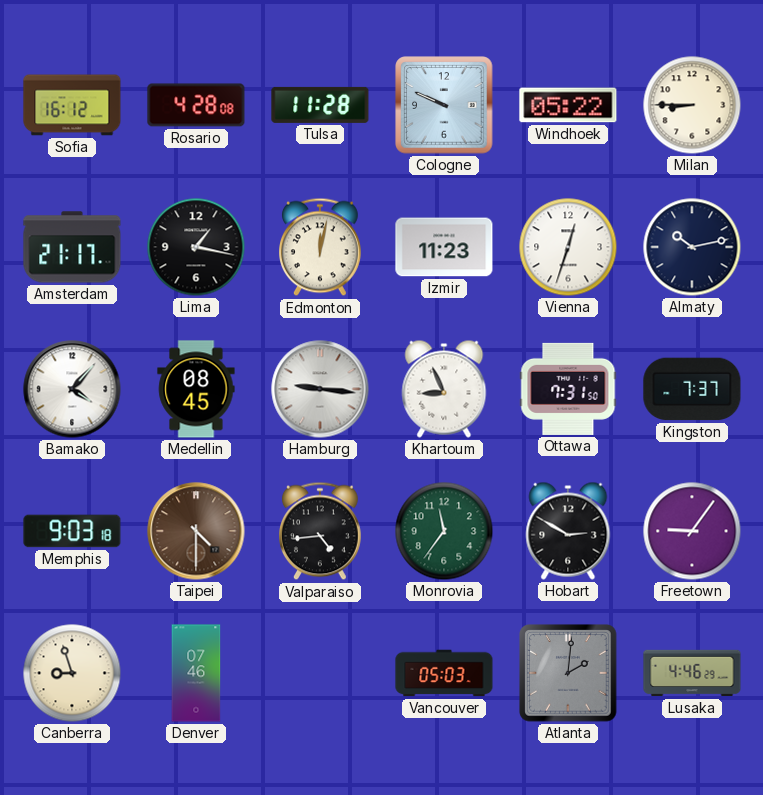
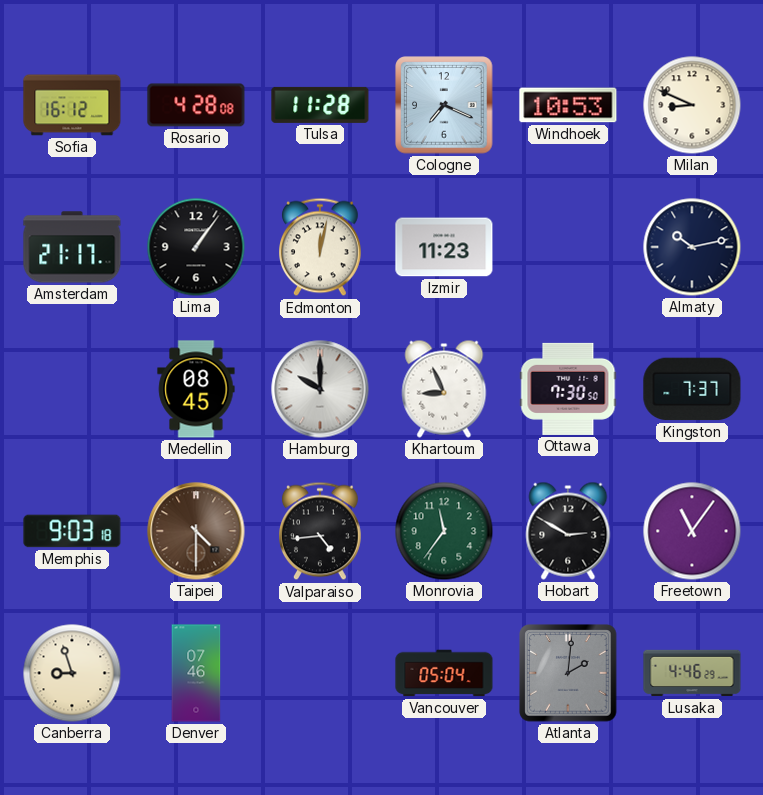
Cologne: 9:49 -> 7:19 (444, 105)
Windhoek: 05:22 -> 10:53 (568, 105)
Milan: 8:45 -> 8:49 (692, 105)
Lima: 1:17 -> 1:06 (196, 247)
Vienna: 12:33 -> none (568, 247)
Bamako: 4:07 -> none (72, 389)
Hamburg: 9:16 -> 10:00 (320, 389)
Ottawa: 7:31 -> 7:30 (568, 389)
Freetown: 9:06 -> 11:06 (692, 531)
Vancouver: 05:03 -> 05:04 (444, 673)
